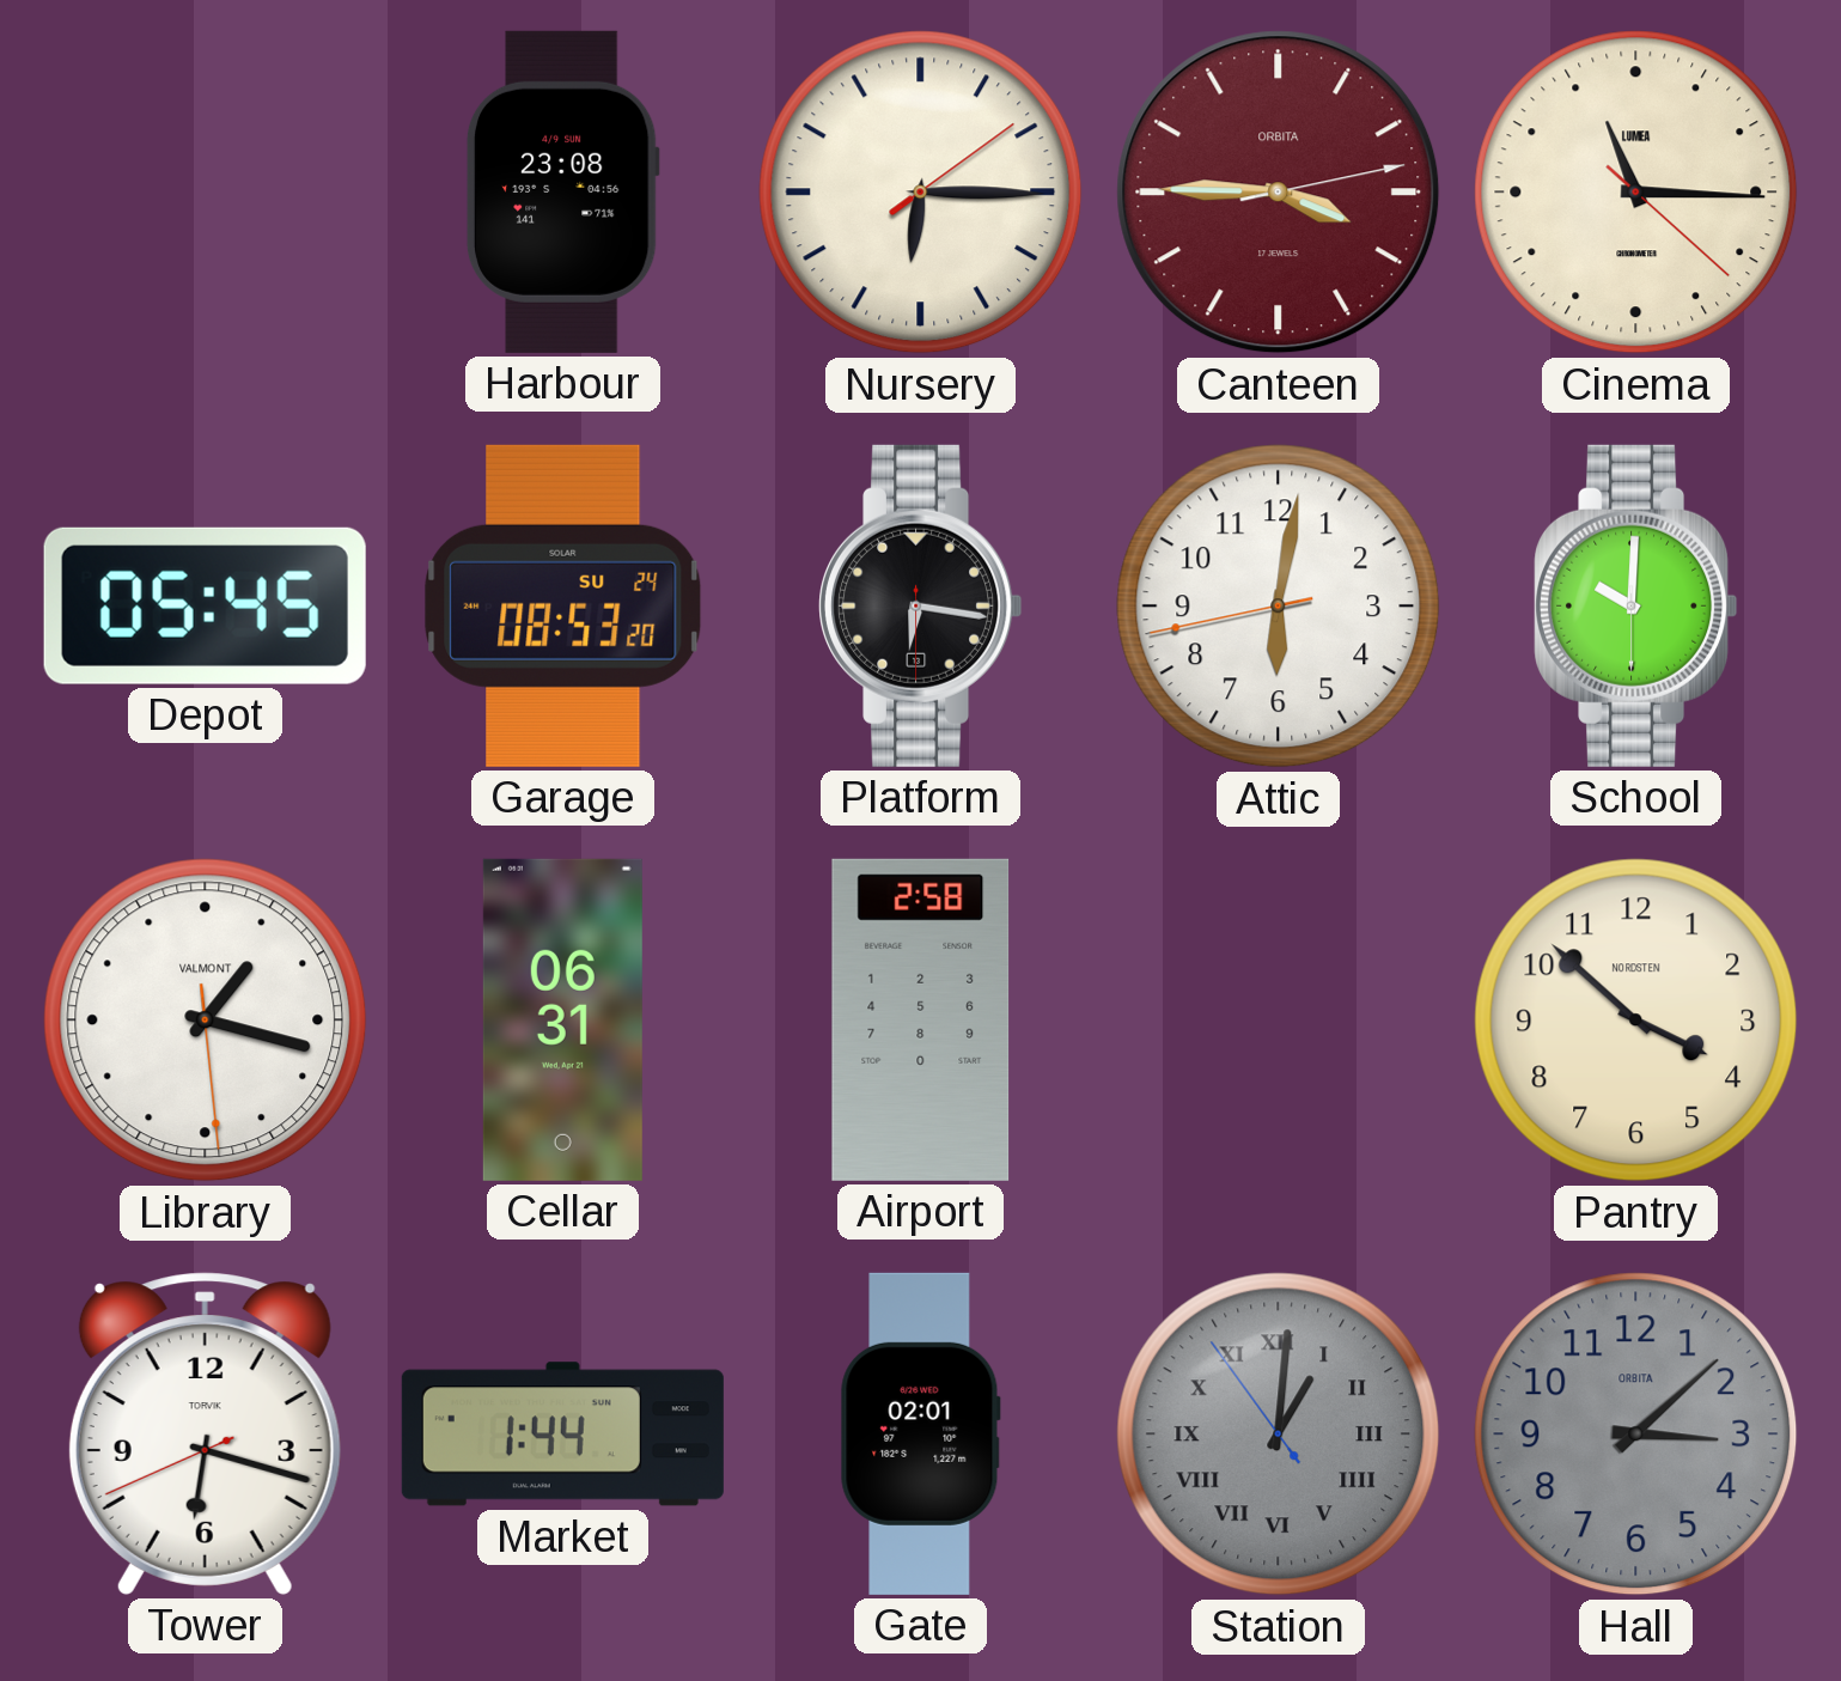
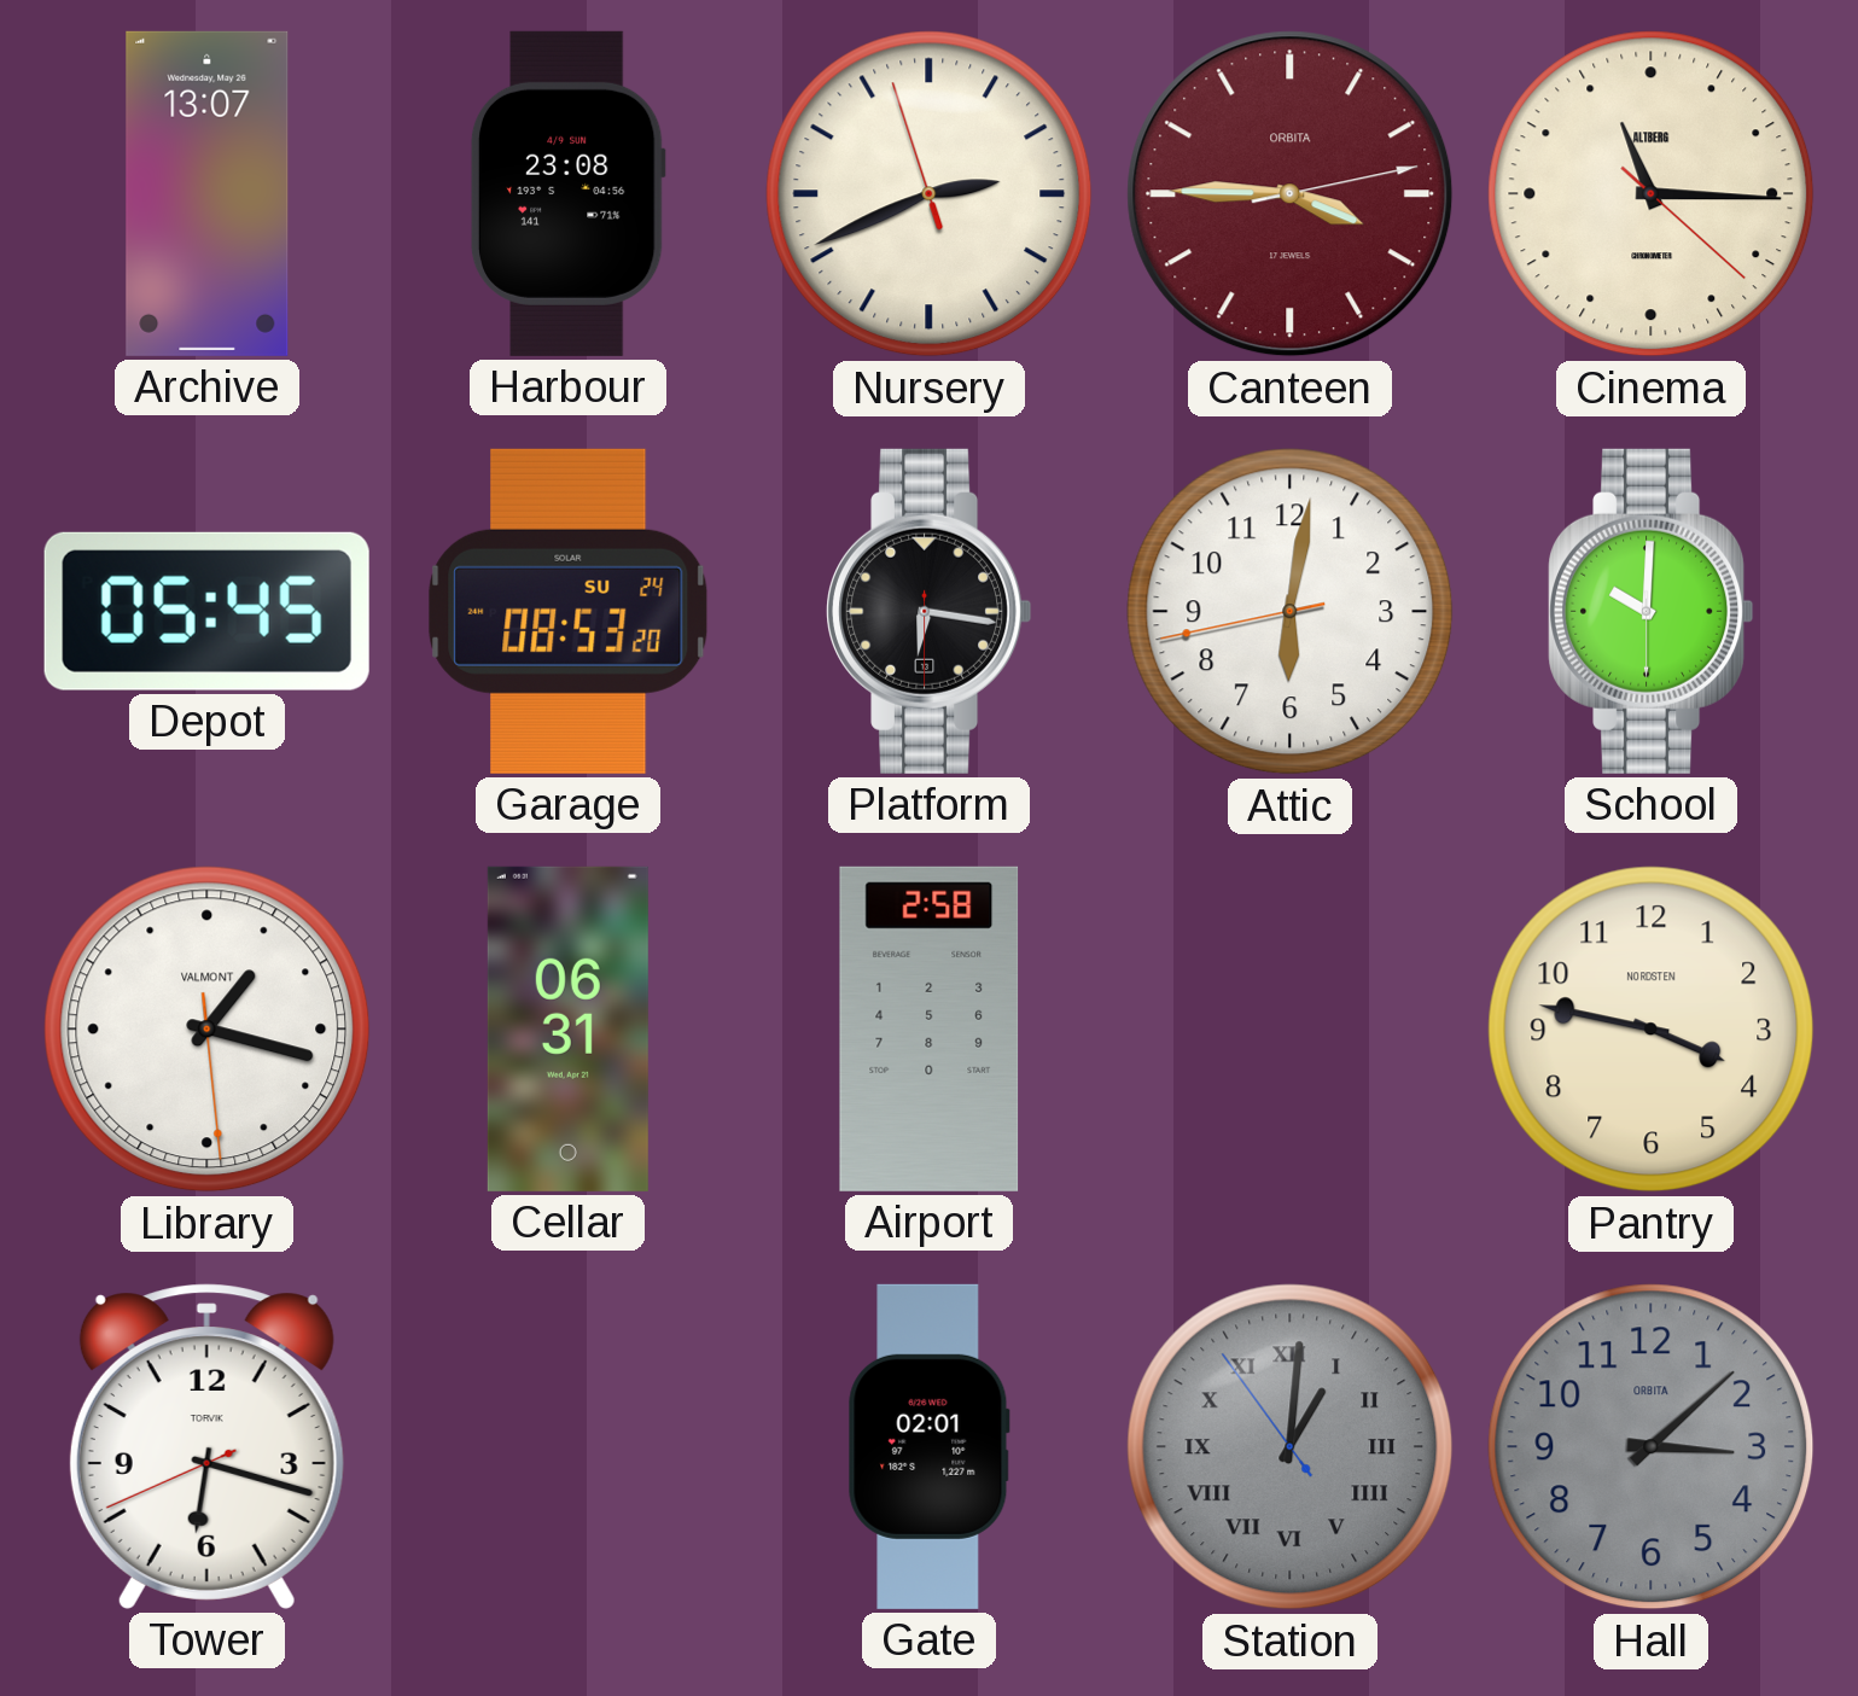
Archive: none -> 13:07 (208, 193)
Nursery: 6:15 -> 2:40 (930, 194)
Cinema brand: LUMEA -> ALTBERG (1652, 194)
Pantry: 3:52 -> 3:47 (1652, 1030)
Market: 1:44 -> none (562, 1435)
